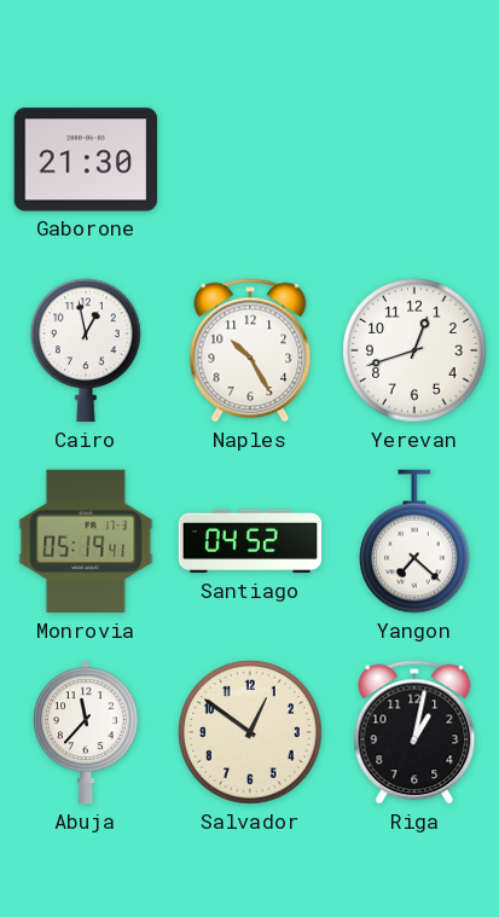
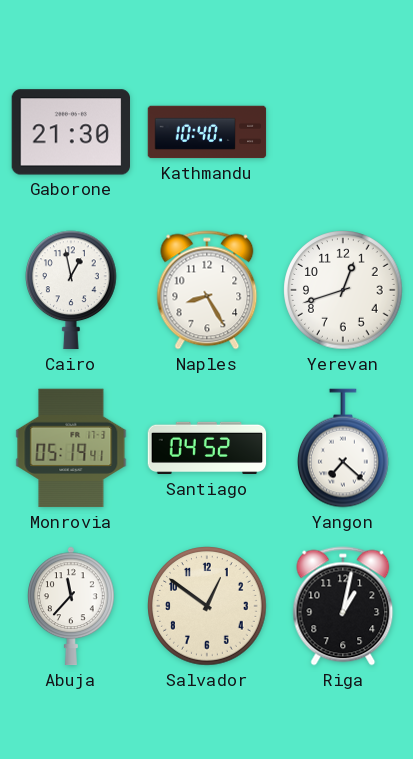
Kathmandu: none -> 10:40 (207, 132)
Naples: 10:25 -> 8:25 (207, 290)
